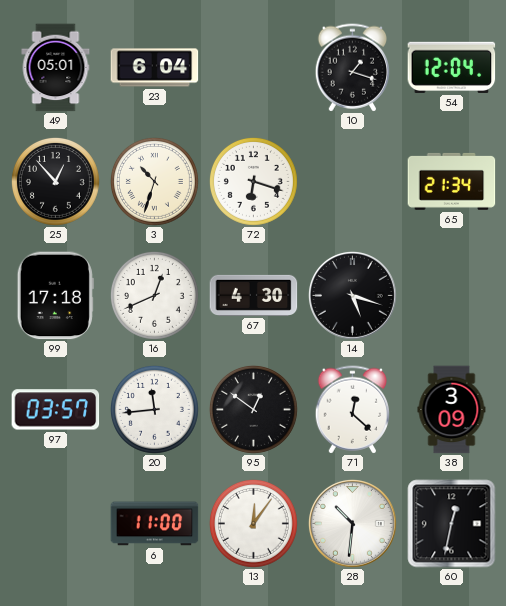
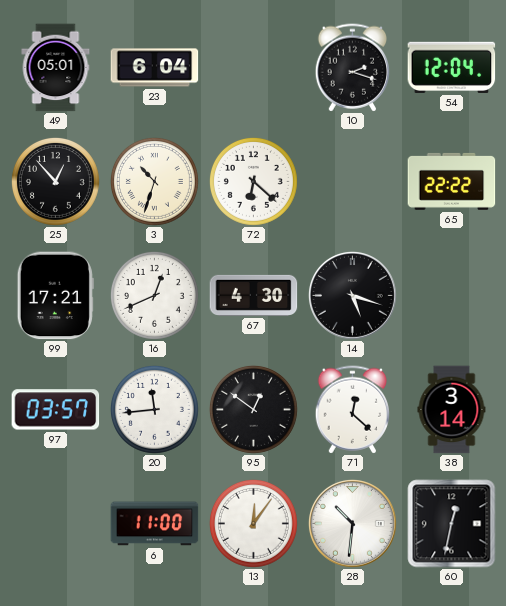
10: 1:18 -> 2:18 (353, 68)
72: 6:18 -> 6:22 (253, 181)
65: 21:34 -> 22:22 (452, 181)
99: 17:18 -> 17:21 (55, 296)
38: 3:09 -> 3:14 (452, 410)
